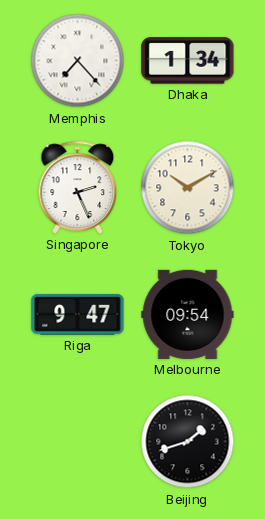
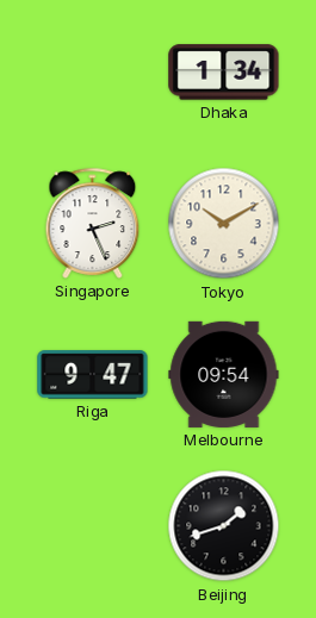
Memphis: 7:23 -> none (78, 61)
